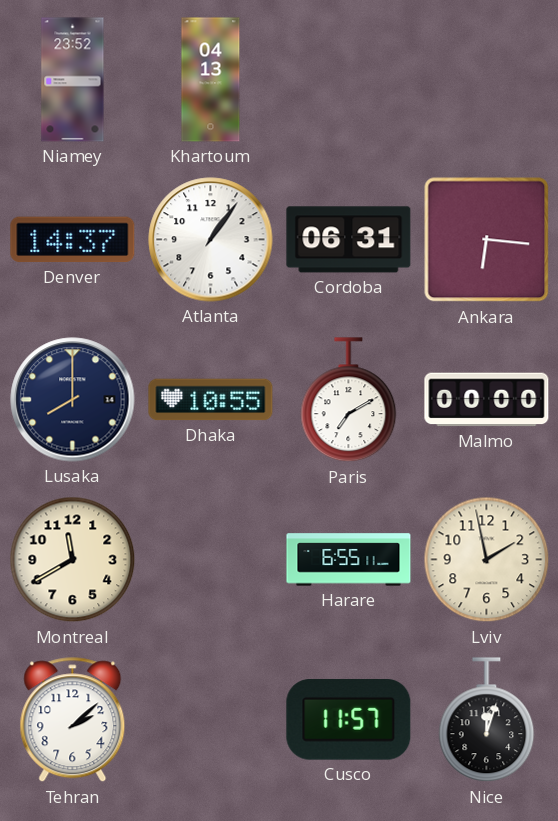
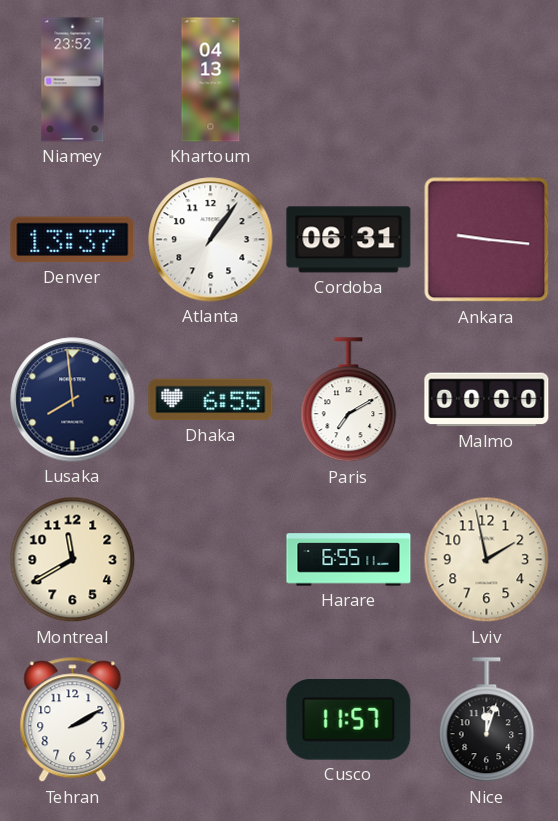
Denver: 14:37 -> 13:37 (73, 240)
Ankara: 6:16 -> 9:16 (487, 240)
Lusaka: 8:00 -> 7:59 (73, 400)
Dhaka: 10:55 -> 6:55 (211, 400)
Tehran: 2:08 -> 2:10 (73, 720)
